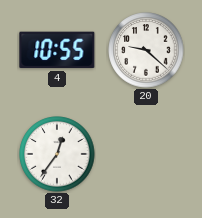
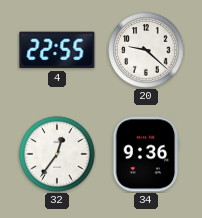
4: 10:55 -> 22:55 (57, 50)
34: none -> 9:36 (146, 154)
